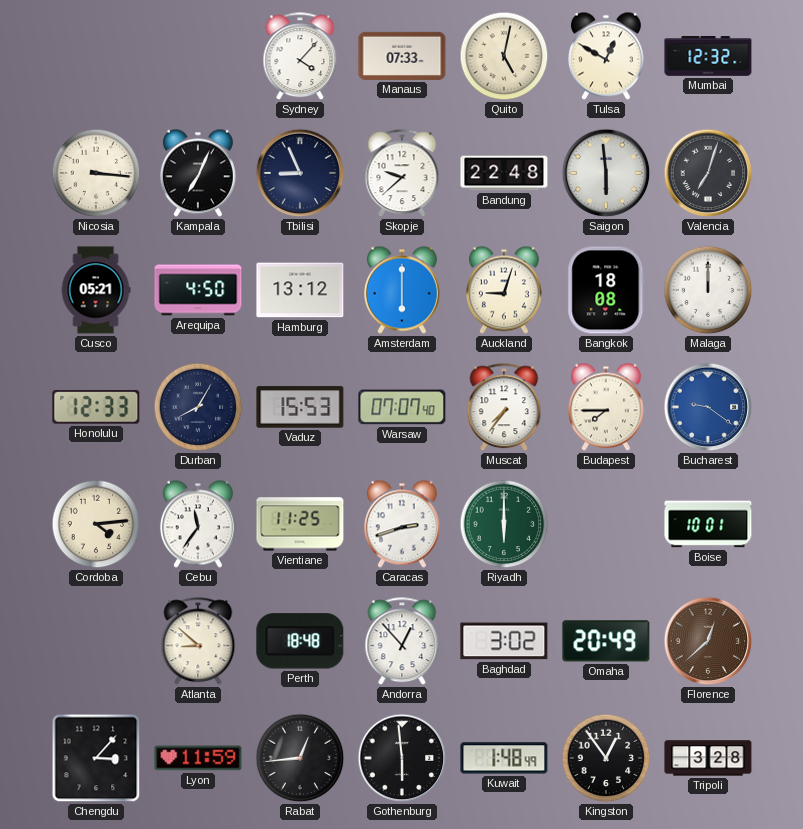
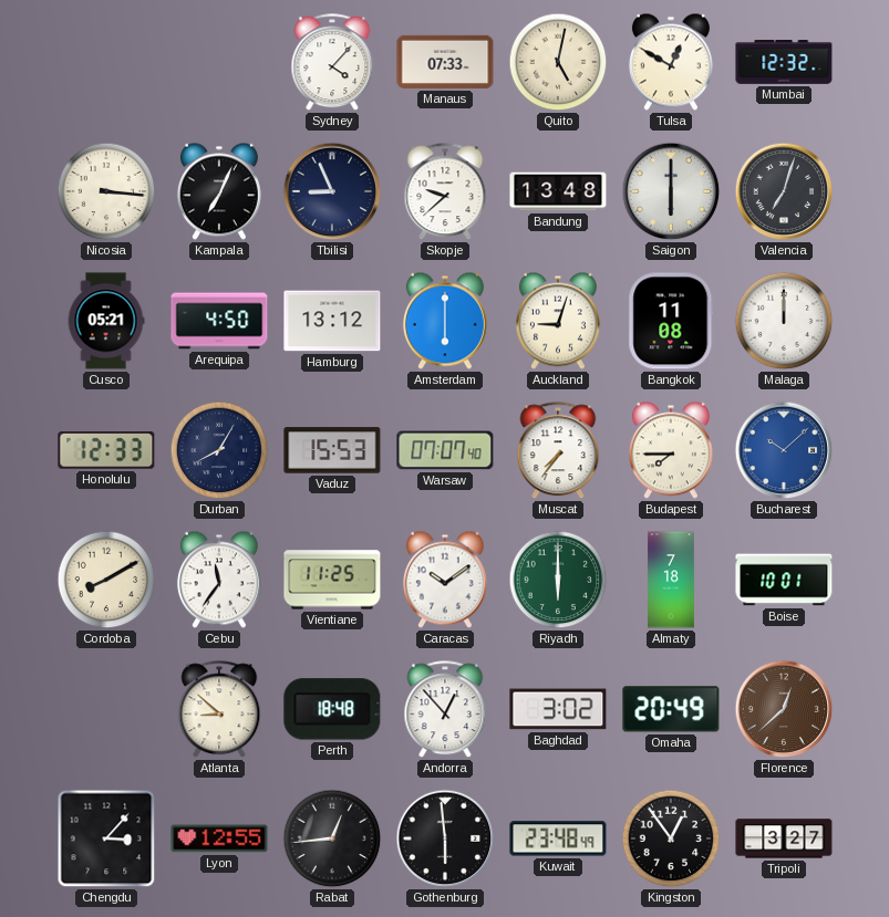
Bandung: 22:48 -> 13:48 (558, 191)
Saigon: 5:59 -> 6:00 (671, 191)
Bangkok: 18:08 -> 11:08 (671, 321)
Bucharest: 9:21 -> 10:08 (784, 450)
Cordoba: 4:14 -> 8:10 (106, 580)
Caracas: 2:42 -> 10:09 (445, 580)
Almaty: none -> 7:18 (671, 580)
Lyon: 11:59 -> 12:55 (219, 838)
Kuwait: 1:48 -> 23:48 (558, 838)
Tripoli: 3:28 -> 3:27 (784, 838)
